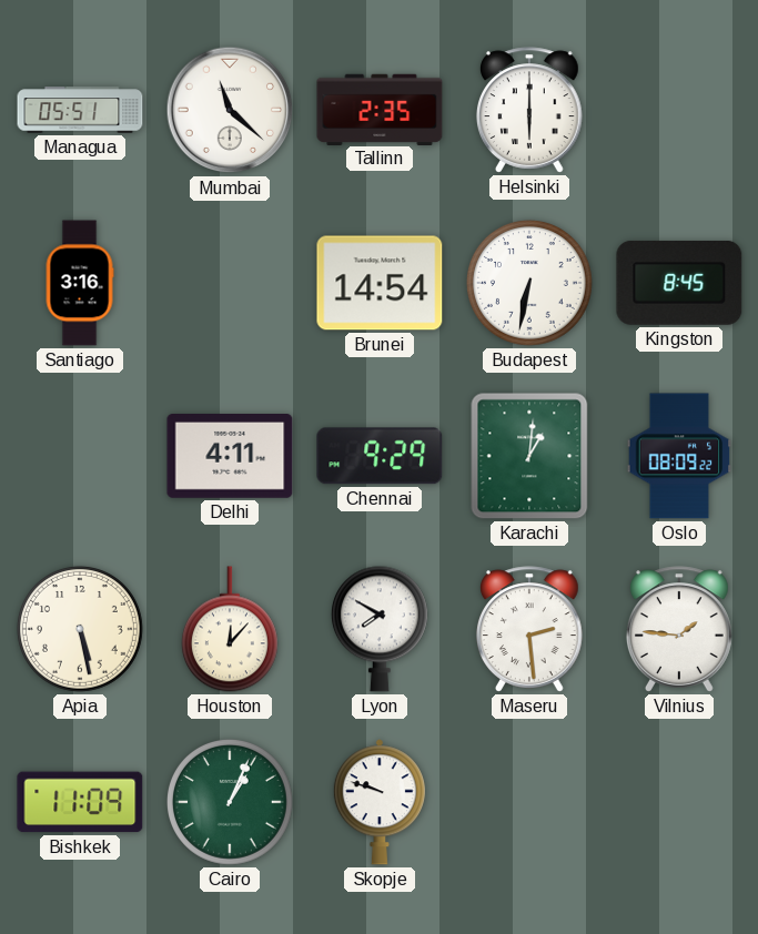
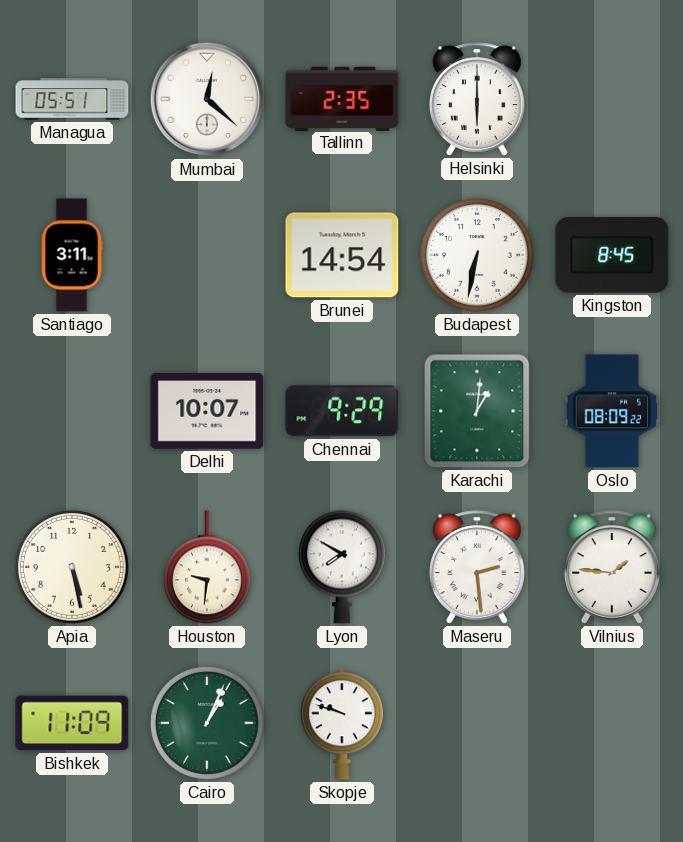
Mumbai: 11:22 -> 12:22 (207, 99)
Santiago: 3:16 -> 3:11 (72, 255)
Delhi: 4:11 -> 10:07 (207, 412)
Houston: 12:07 -> 9:31 (207, 567)
